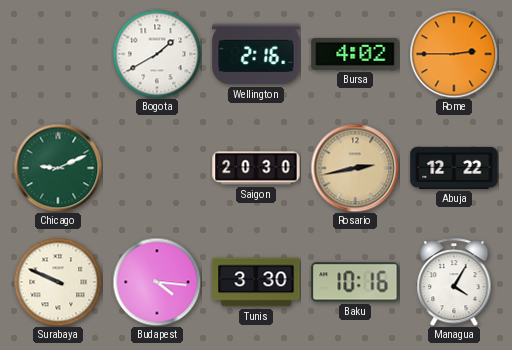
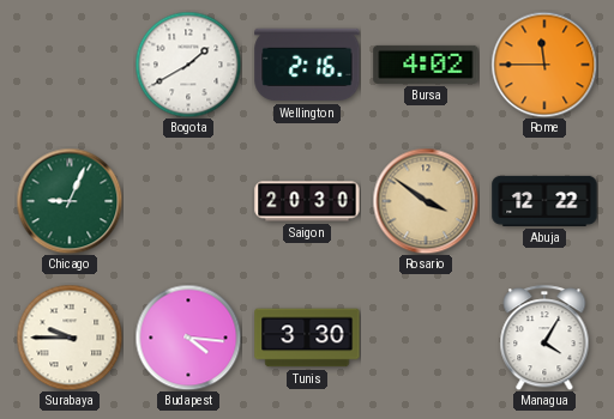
Rome: 2:45 -> 11:45 (544, 65)
Chicago: 9:11 -> 9:04 (70, 201)
Rosario: 2:43 -> 3:51 (426, 201)
Surabaya: 9:49 -> 9:45 (70, 338)
Baku: 10:16 -> none (355, 282)
